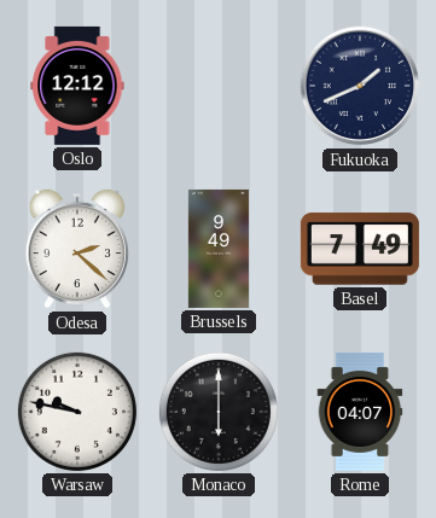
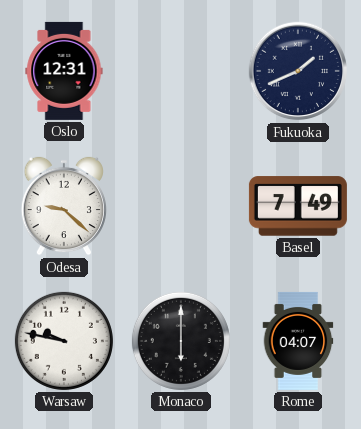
Oslo: 12:12 -> 12:31 (64, 71)
Odesa: 2:22 -> 9:22 (64, 206)
Brussels: 9:49 -> none (219, 249)
